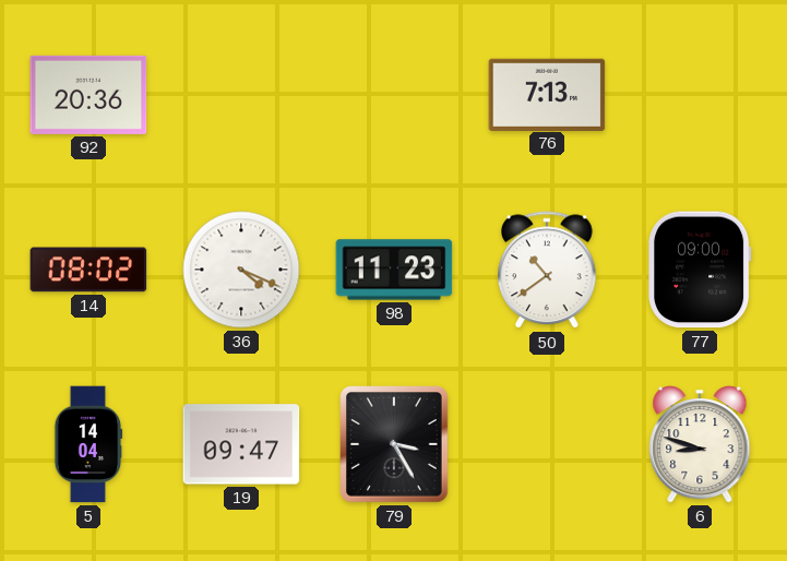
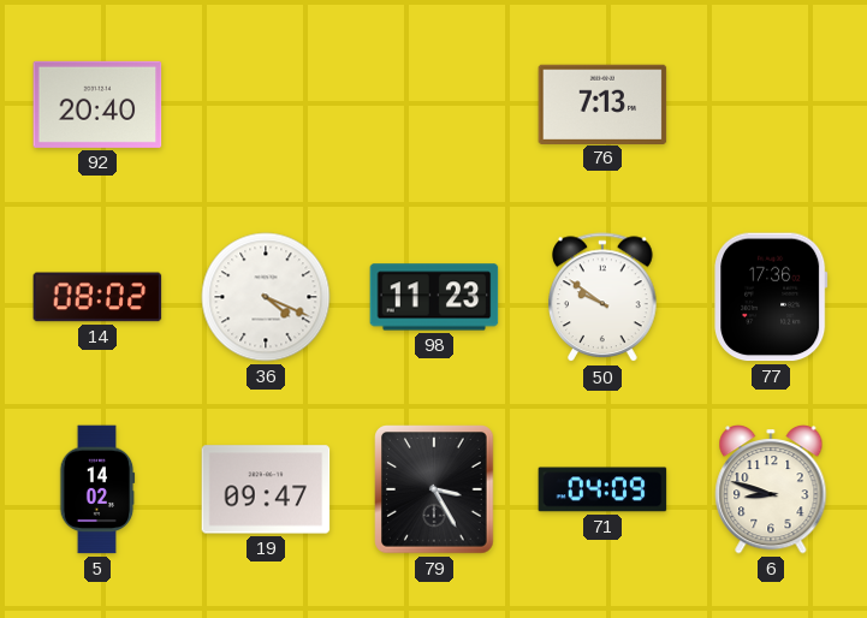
92: 20:36 -> 20:40 (97, 105)
50: 10:39 -> 9:51 (604, 298)
77: 09:00 -> 17:36 (771, 297)
5: 14:04 -> 14:02 (97, 489)
71: none -> 04:09 (602, 489)
